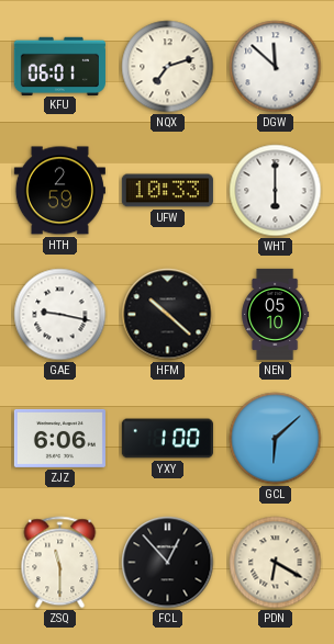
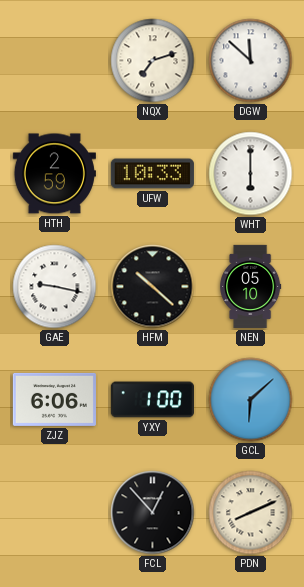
KFU: 06:01 -> none (59, 66)
ZSQ: 11:30 -> none (60, 563)
PDN: 6:20 -> 8:11 (251, 513)
